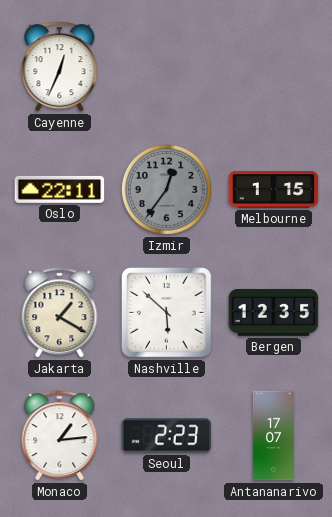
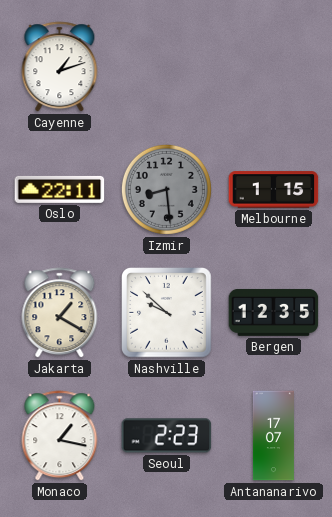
Cayenne: 12:34 -> 1:12 (60, 67)
Izmir: 12:36 -> 8:29 (166, 189)
Nashville: 5:52 -> 9:52 (167, 313)
Monaco: 1:14 -> 1:17 (60, 436)
